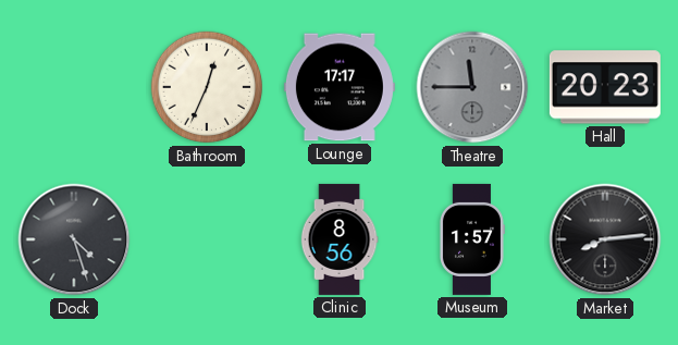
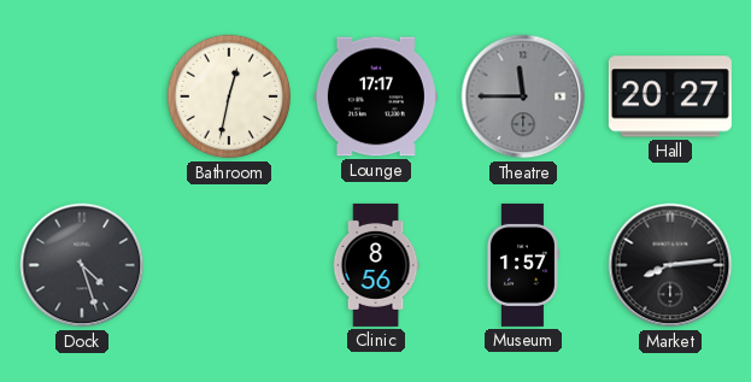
Bathroom: 12:34 -> 12:32 (229, 96)
Hall: 20:23 -> 20:27 (670, 96)
